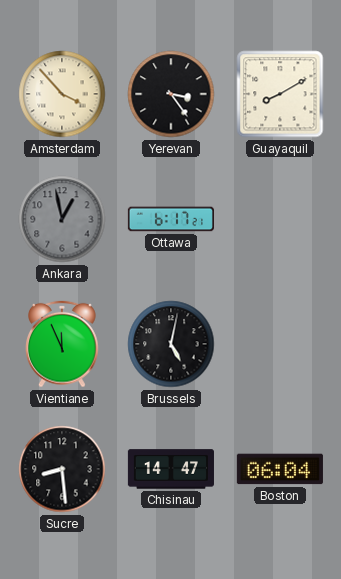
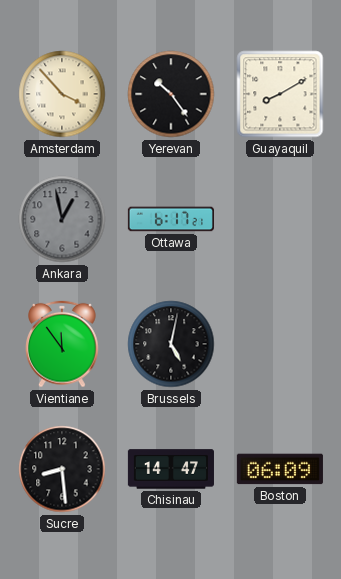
Yerevan: 3:24 -> 10:24 (171, 94)
Vientiane: 11:56 -> 11:54 (63, 344)
Boston: 06:04 -> 06:09 (280, 469)
